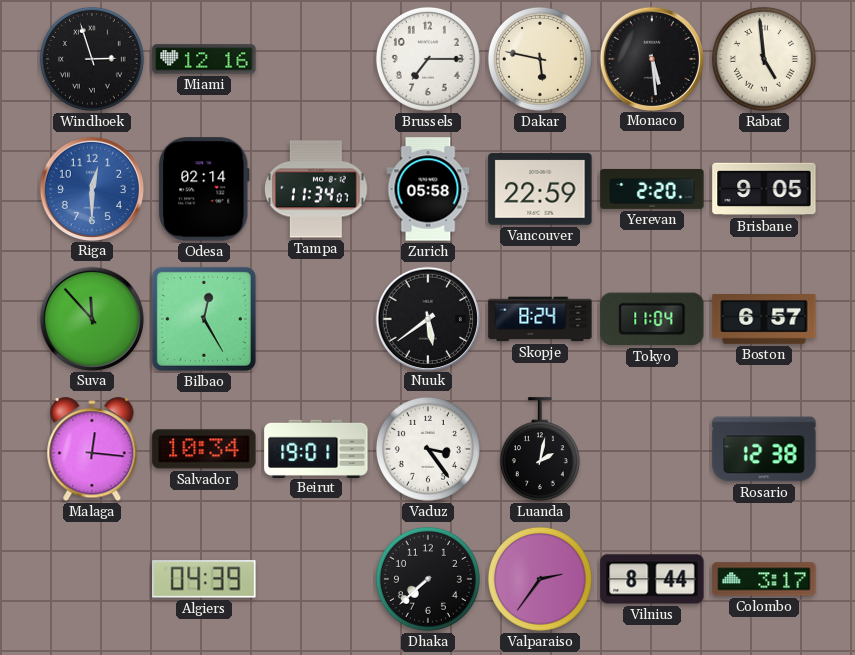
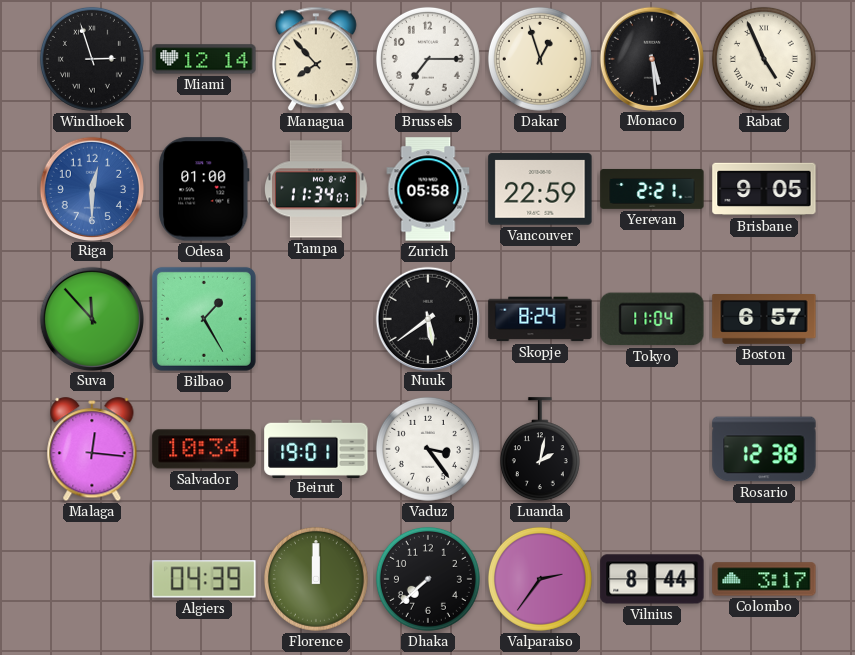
Miami: 12:16 -> 12:14 (204, 59)
Managua: none -> 7:53 (316, 59)
Dakar: 5:47 -> 12:57 (540, 59)
Rabat: 4:59 -> 4:56 (764, 59)
Odesa: 02:14 -> 01:00 (204, 189)
Yerevan: 2:20 -> 2:21 (652, 189)
Bilbao: 12:25 -> 1:25 (204, 319)
Florence: none -> 12:00 (316, 579)
